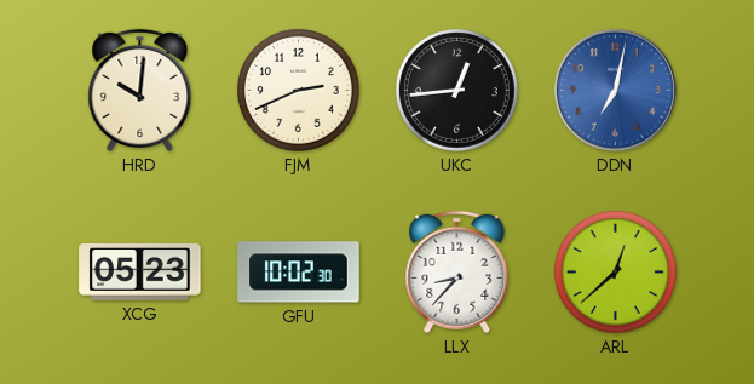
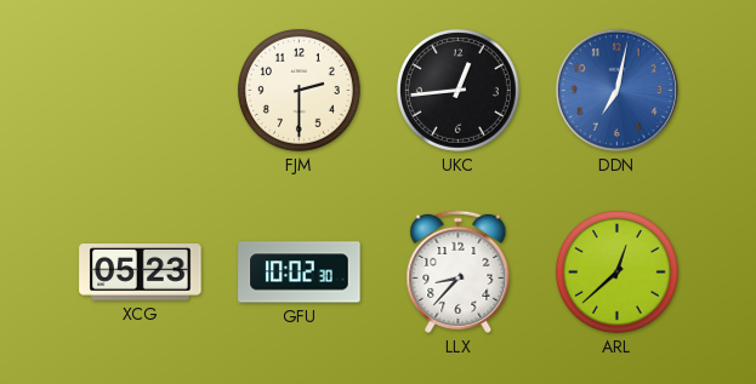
HRD: 10:01 -> none (140, 90)
FJM: 2:41 -> 2:30 (299, 90)
